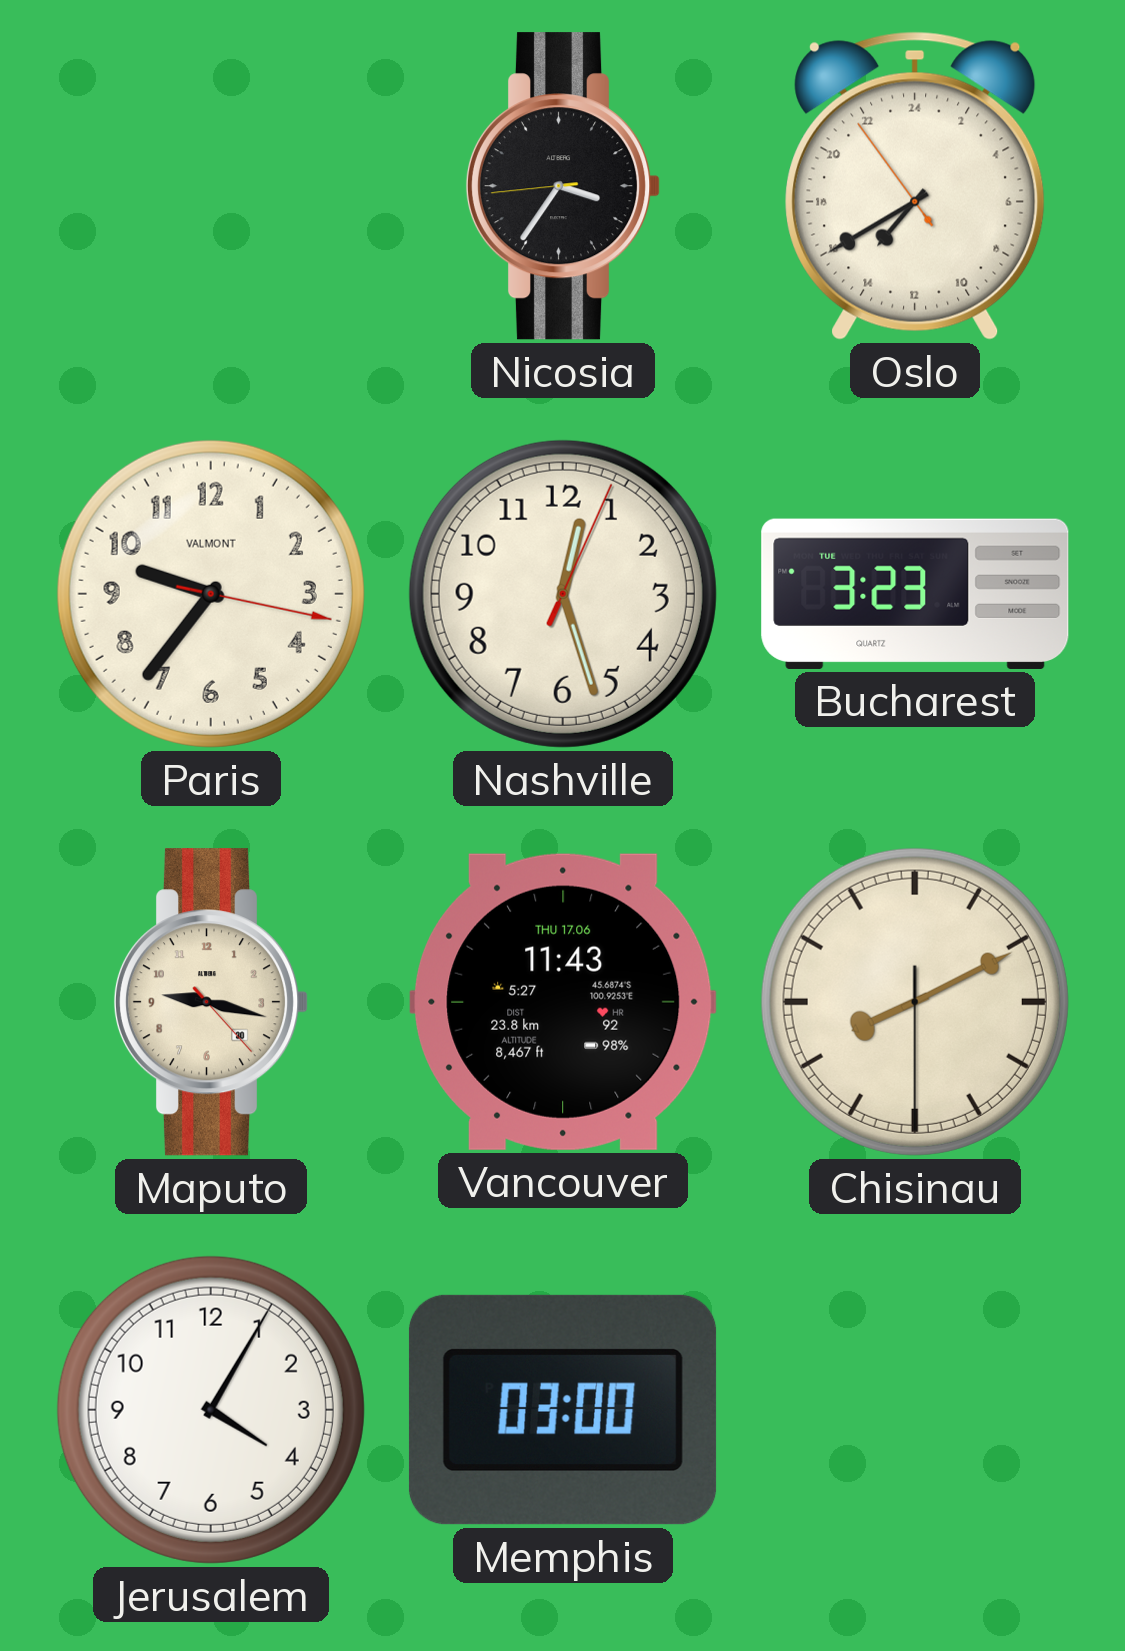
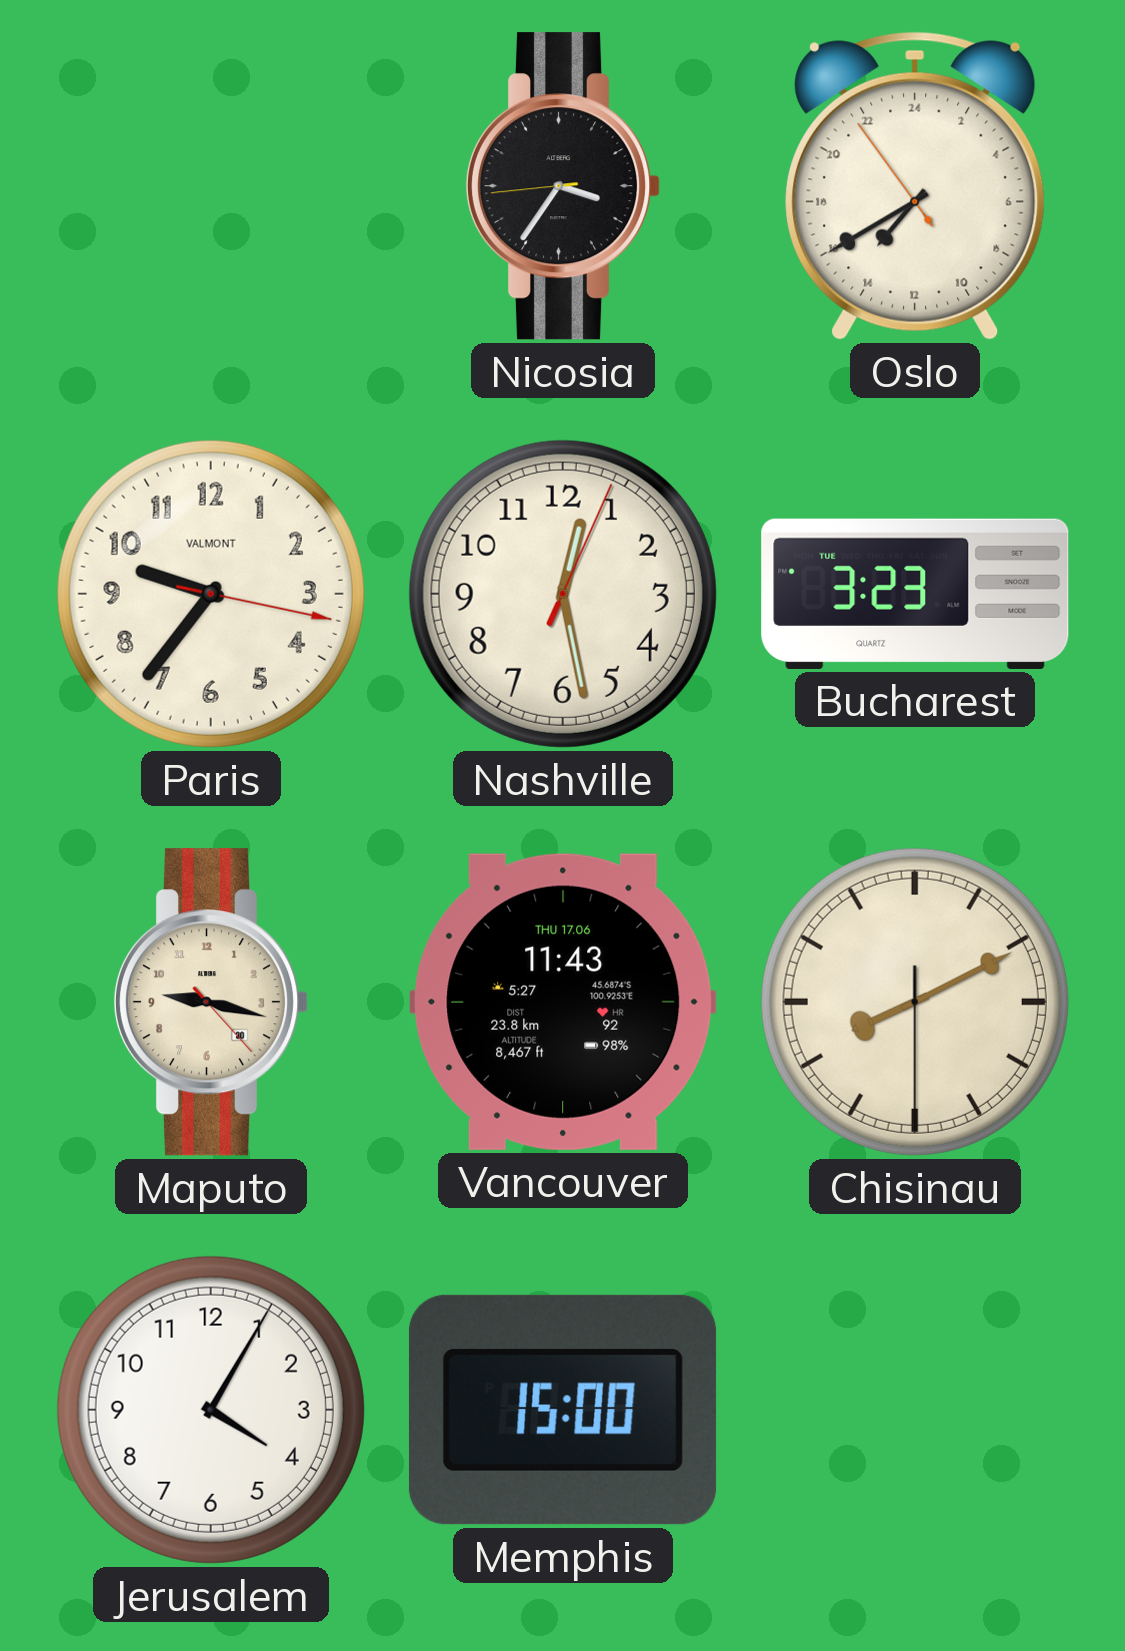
Nashville: 12:27 -> 12:28 (563, 594)
Memphis: 03:00 -> 15:00 (563, 1410)
